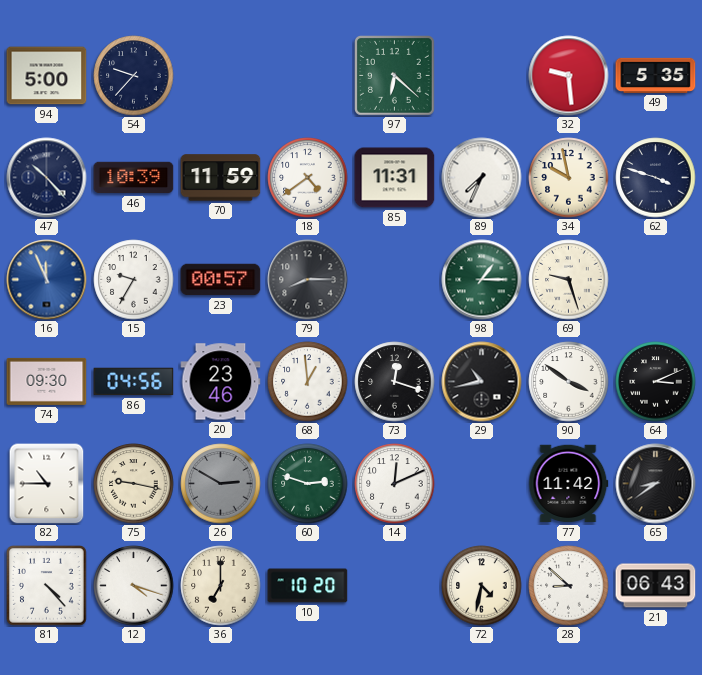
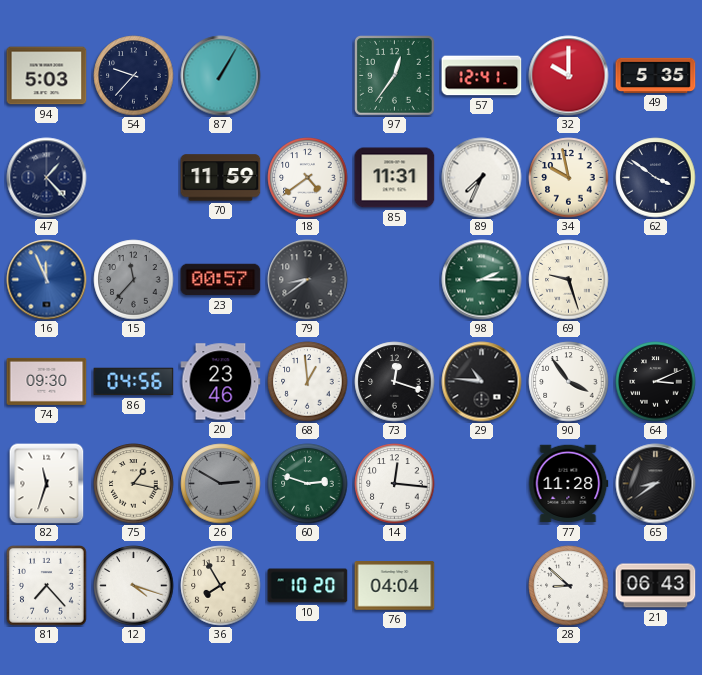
94: 5:00 -> 5:03 (47, 76)
87: none -> 1:05 (221, 76)
97: 6:22 -> 12:36 (395, 76)
57: none -> 12:41 (482, 76)
32: 9:29 -> 10:00 (569, 76)
47: 10:23 -> 1:23 (47, 178)
46: 10:39 -> none (134, 178)
62: 3:48 -> 3:51 (656, 178)
15: 9:35 -> 11:37 (134, 280)
15 dial: white -> grey (134, 280)
79: 8:15 -> 8:39 (308, 280)
98: 1:15 -> 2:15 (482, 280)
29: 10:43 -> 10:46 (482, 382)
90: 3:51 -> 3:54 (569, 382)
82: 10:45 -> 11:33 (47, 483)
75: 9:17 -> 1:17 (134, 484)
14: 12:11 -> 12:16 (395, 484)
77: 11:42 -> 11:28 (569, 484)
81: 4:23 -> 7:23 (47, 586)
36: 7:00 -> 7:55 (221, 586)
76: none -> 04:04 (395, 586)
72: 4:32 -> none (482, 586)
